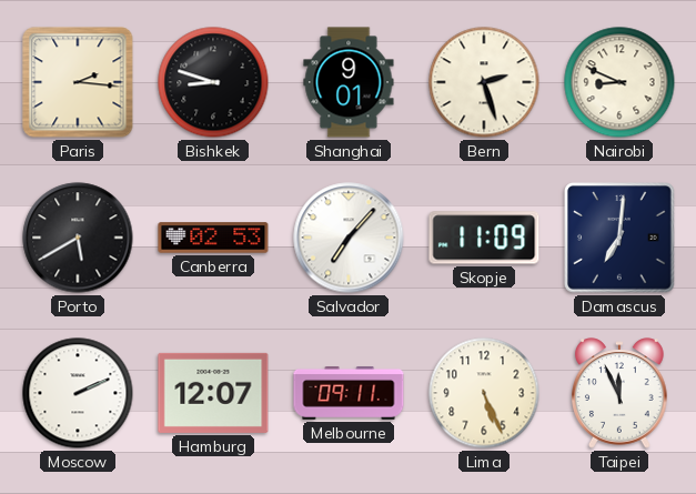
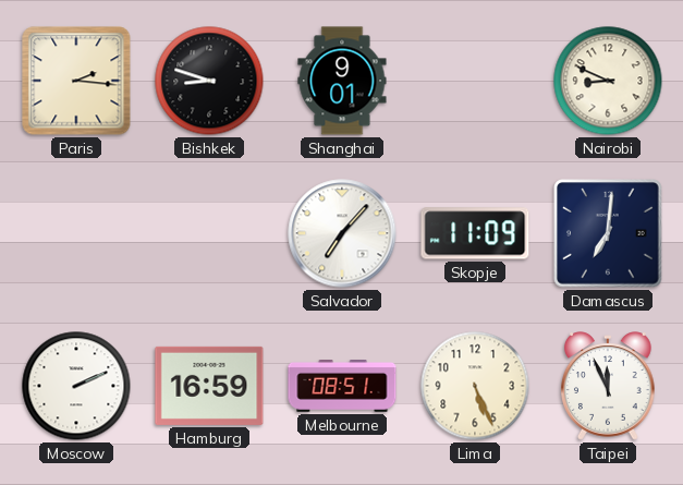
Bern: 2:27 -> none (484, 82)
Porto: 5:40 -> none (78, 238)
Canberra: 02:53 -> none (213, 238)
Hamburg: 12:07 -> 16:59 (209, 386)
Melbourne: 09:11 -> 08:51 (342, 387)
